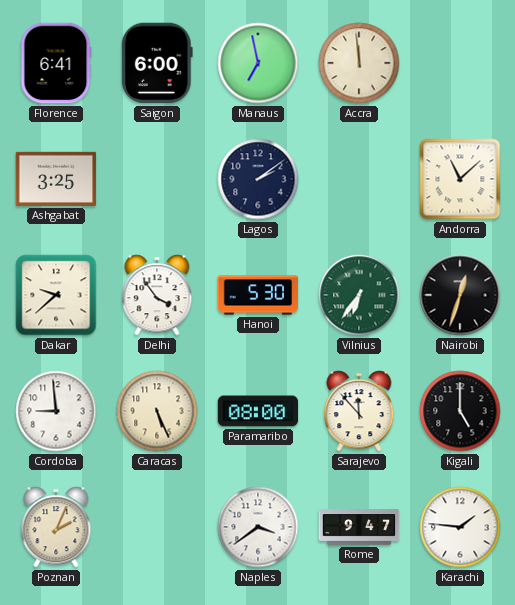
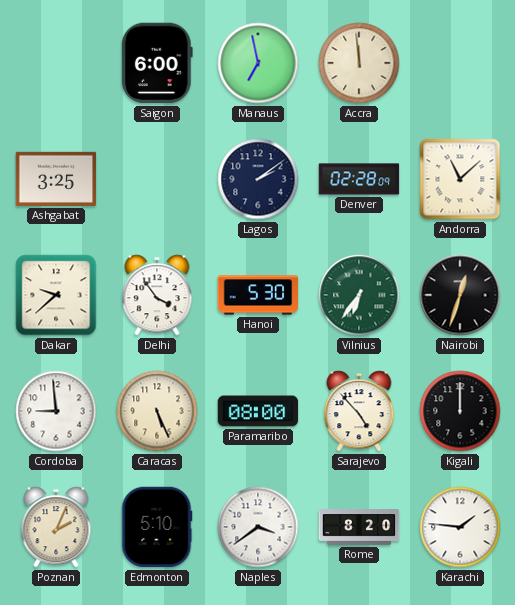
Florence: 6:41 -> none (56, 63)
Denver: none -> 02:28 (359, 179)
Sarajevo: 11:53 -> 4:53 (359, 411)
Kigali: 5:00 -> 12:00 (460, 411)
Edmonton: none -> 5:10 (157, 527)
Rome: 9:47 -> 8:20 (359, 527)
